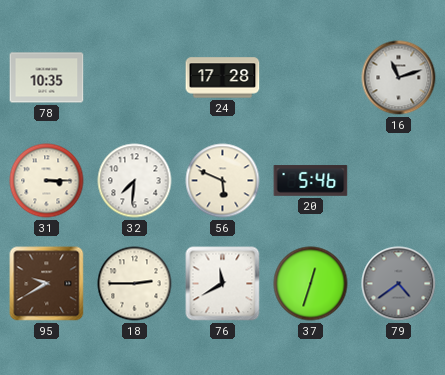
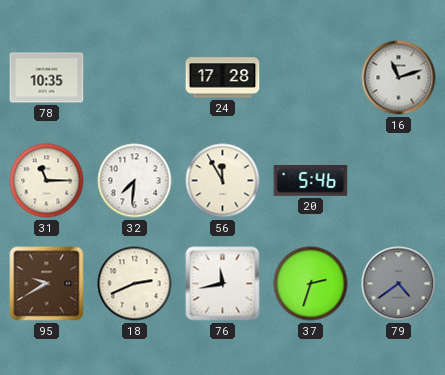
31: 3:15 -> 11:15 (47, 181)
56: 5:49 -> 11:55 (223, 181)
18: 2:45 -> 2:41 (135, 284)
76: 11:40 -> 11:43 (223, 284)
37: 12:33 -> 2:33 (311, 284)
